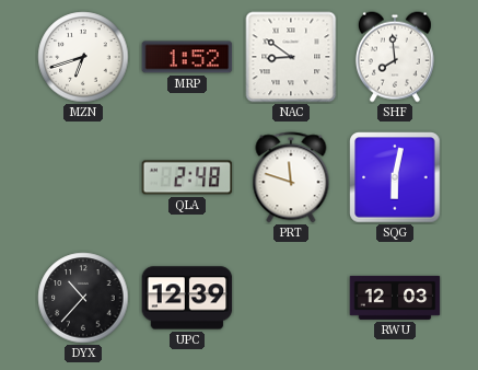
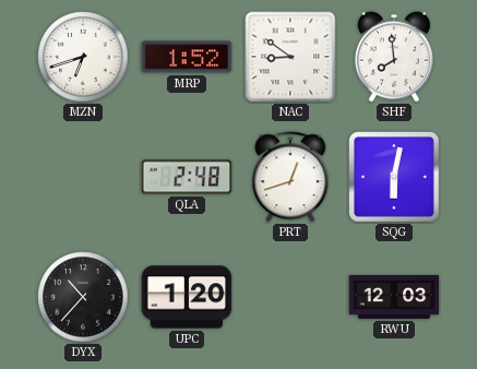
PRT: 11:48 -> 12:42 (290, 177)
UPC: 12:39 -> 1:20 (187, 297)
